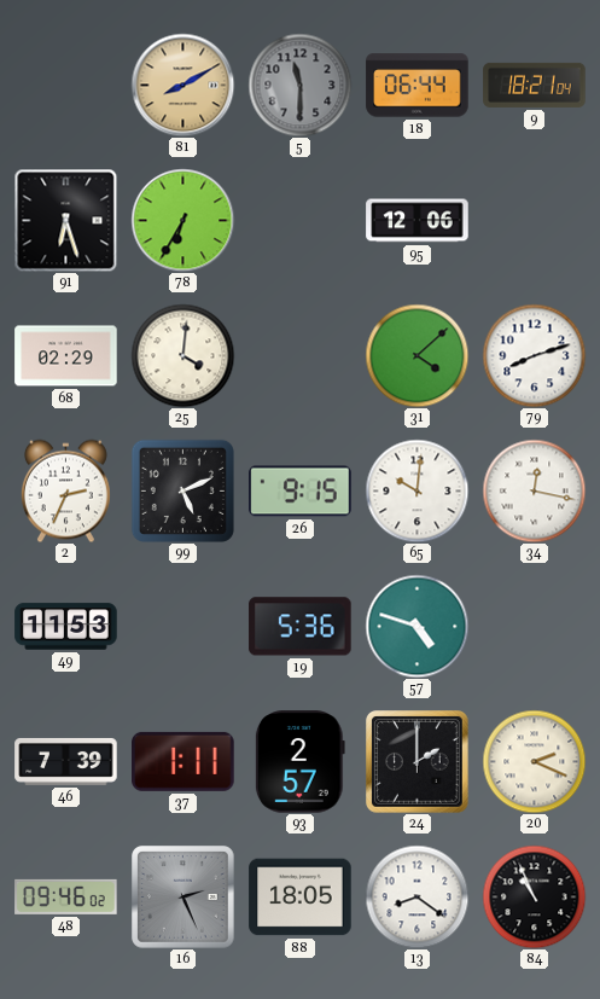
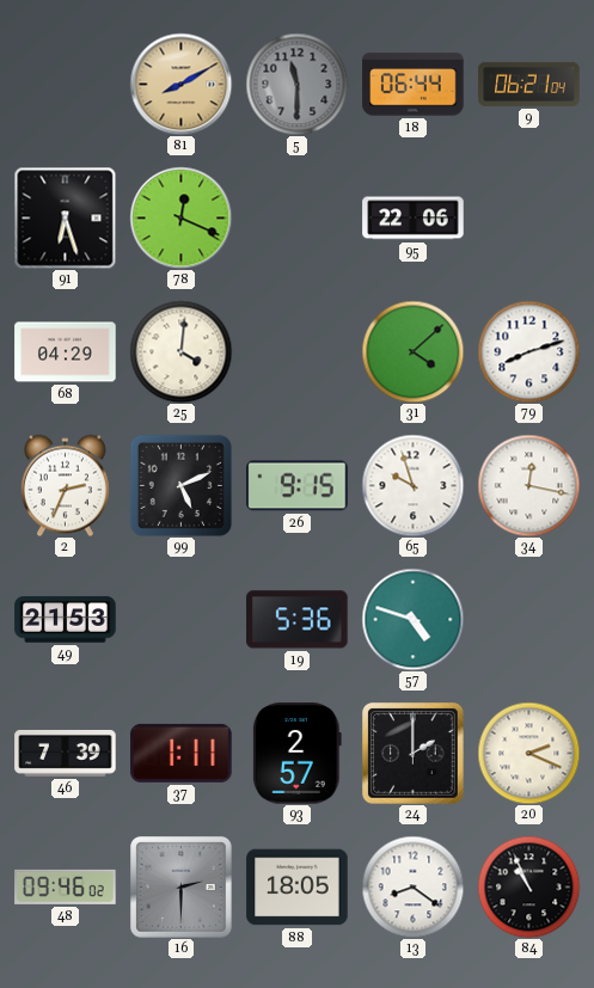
9: 18:21 -> 06:21 (529, 84)
78: 6:35 -> 12:19 (180, 217)
95: 12:06 -> 22:06 (414, 219)
68: 02:29 -> 04:29 (66, 352)
65: 10:01 -> 9:57 (412, 485)
49: 11:53 -> 21:53 (66, 620)
16: 2:26 -> 2:30 (182, 888)
